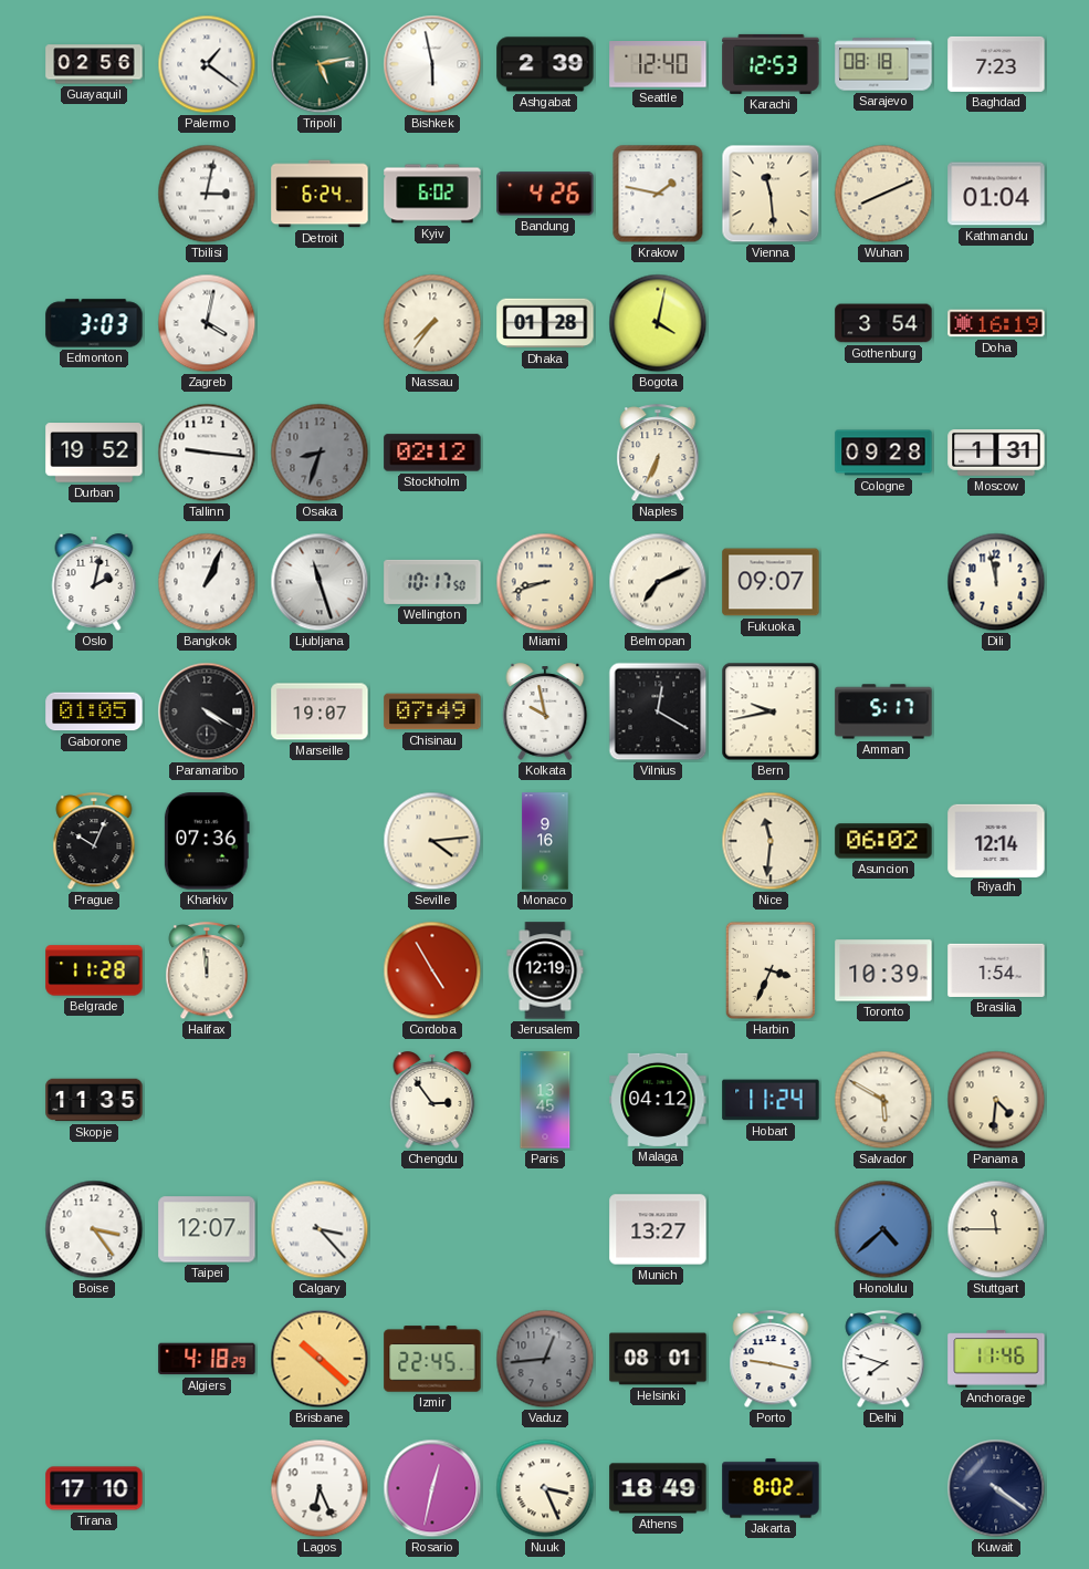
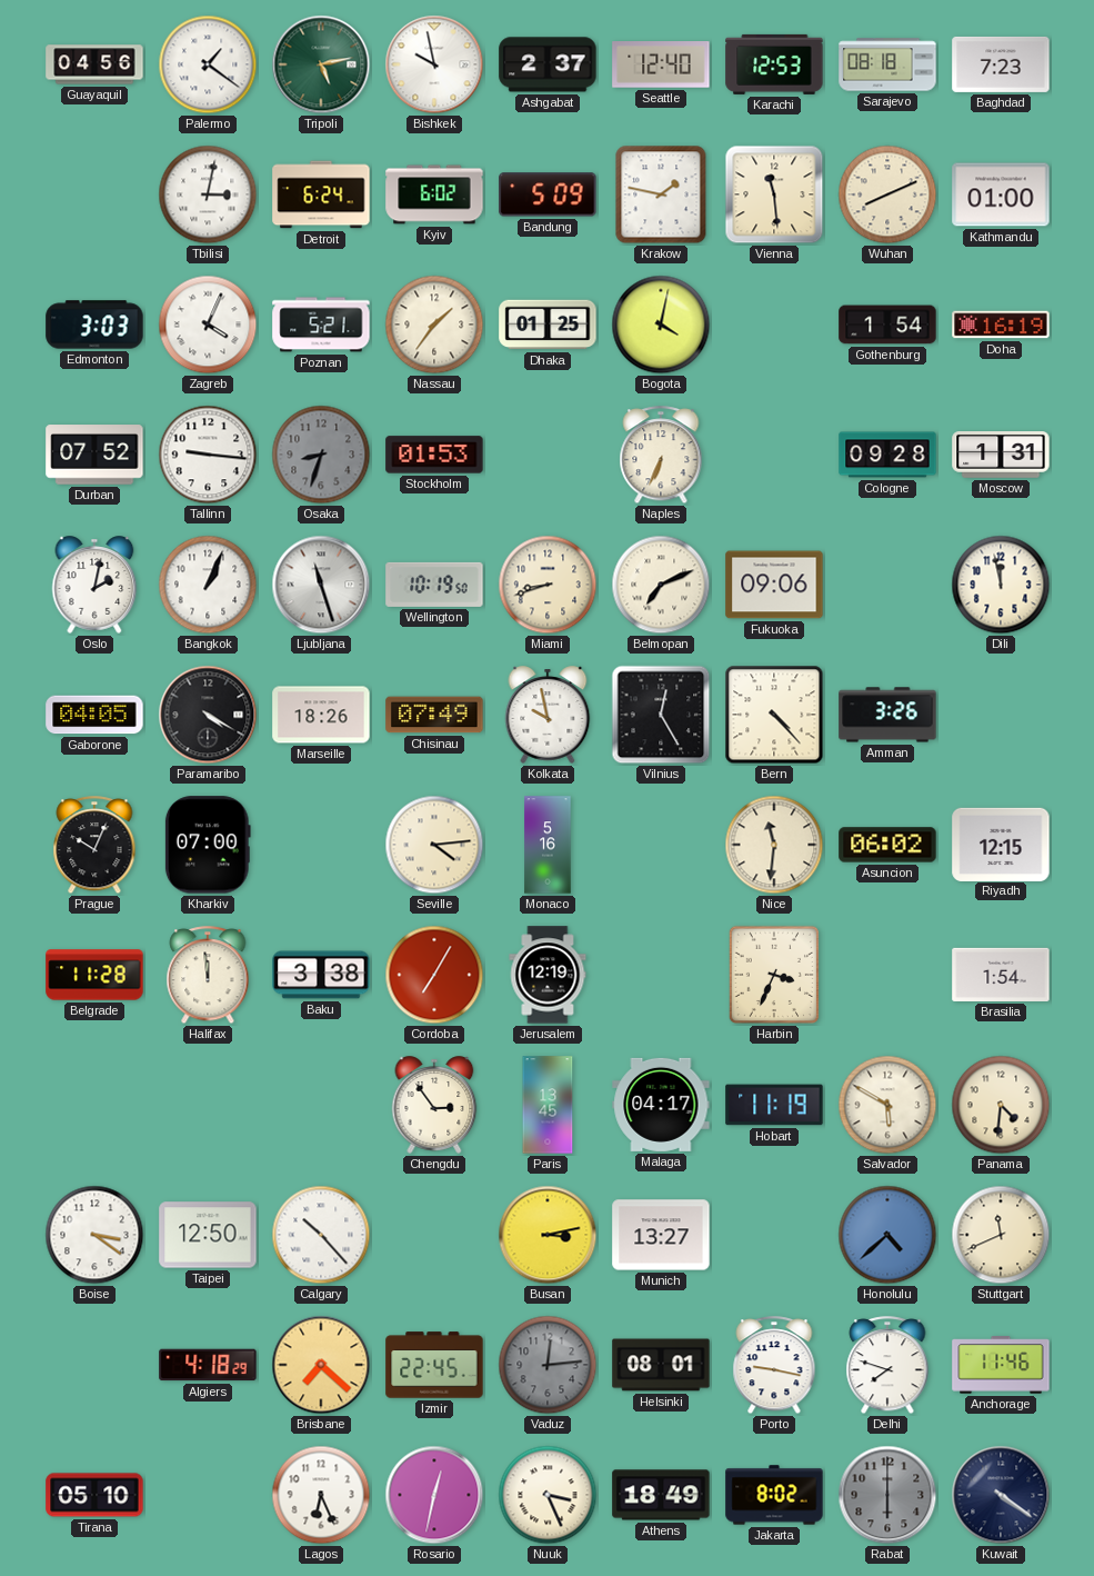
Guayaquil: 02:56 -> 04:56 (94, 64)
Bishkek: 5:58 -> 9:58 (434, 64)
Ashgabat: 2:39 -> 2:37 (548, 64)
Bandung: 4:26 -> 5:09 (548, 194)
Kathmandu: 01:04 -> 01:00 (1001, 194)
Zagreb: 4:02 -> 4:04 (208, 325)
Poznan: none -> 5:21 (321, 325)
Nassau: 7:36 -> 1:36 (434, 325)
Dhaka: 01:28 -> 01:25 (548, 325)
Gothenburg: 3:54 -> 1:54 (887, 325)
Durban: 19:52 -> 07:52 (94, 455)
Stockholm: 02:12 -> 01:53 (434, 455)
Wellington: 10:17 -> 10:19 (434, 585)
Fukuoka: 09:07 -> 09:06 (774, 585)
Gaborone: 01:05 -> 04:05 (94, 715)
Marseille: 19:07 -> 18:26 (321, 715)
Vilnius: 12:20 -> 12:25 (661, 715)
Bern: 9:43 -> 4:23 (774, 715)
Amman: 5:17 -> 3:26 (887, 715)
Kharkiv: 07:36 -> 07:00 (208, 845)
Monaco: 9:16 -> 5:16 (548, 845)
Riyadh: 12:14 -> 12:15 (1001, 844)
Baku: none -> 3:38 (321, 975)
Cordoba: 4:55 -> 7:05 (434, 975)
Toronto: 10:39 -> none (883, 970)
Skopje: 11:35 -> none (94, 1100)
Malaga: 04:12 -> 04:17 (661, 1105)
Hobart: 11:24 -> 11:19 (774, 1105)
Boise: 3:24 -> 3:21 (94, 1235)
Taipei: 12:07 -> 12:50 (208, 1235)
Calgary: 3:23 -> 10:23 (321, 1235)
Busan: none -> 3:13 (548, 1235)
Stuttgart: 11:45 -> 11:41 (1001, 1235)
Brisbane: 10:22 -> 7:22 (321, 1365)
Vaduz: 12:44 -> 12:14 (548, 1365)
Tirana: 17:10 -> 05:10 (94, 1495)
Rabat: none -> 6:00 (887, 1495)
